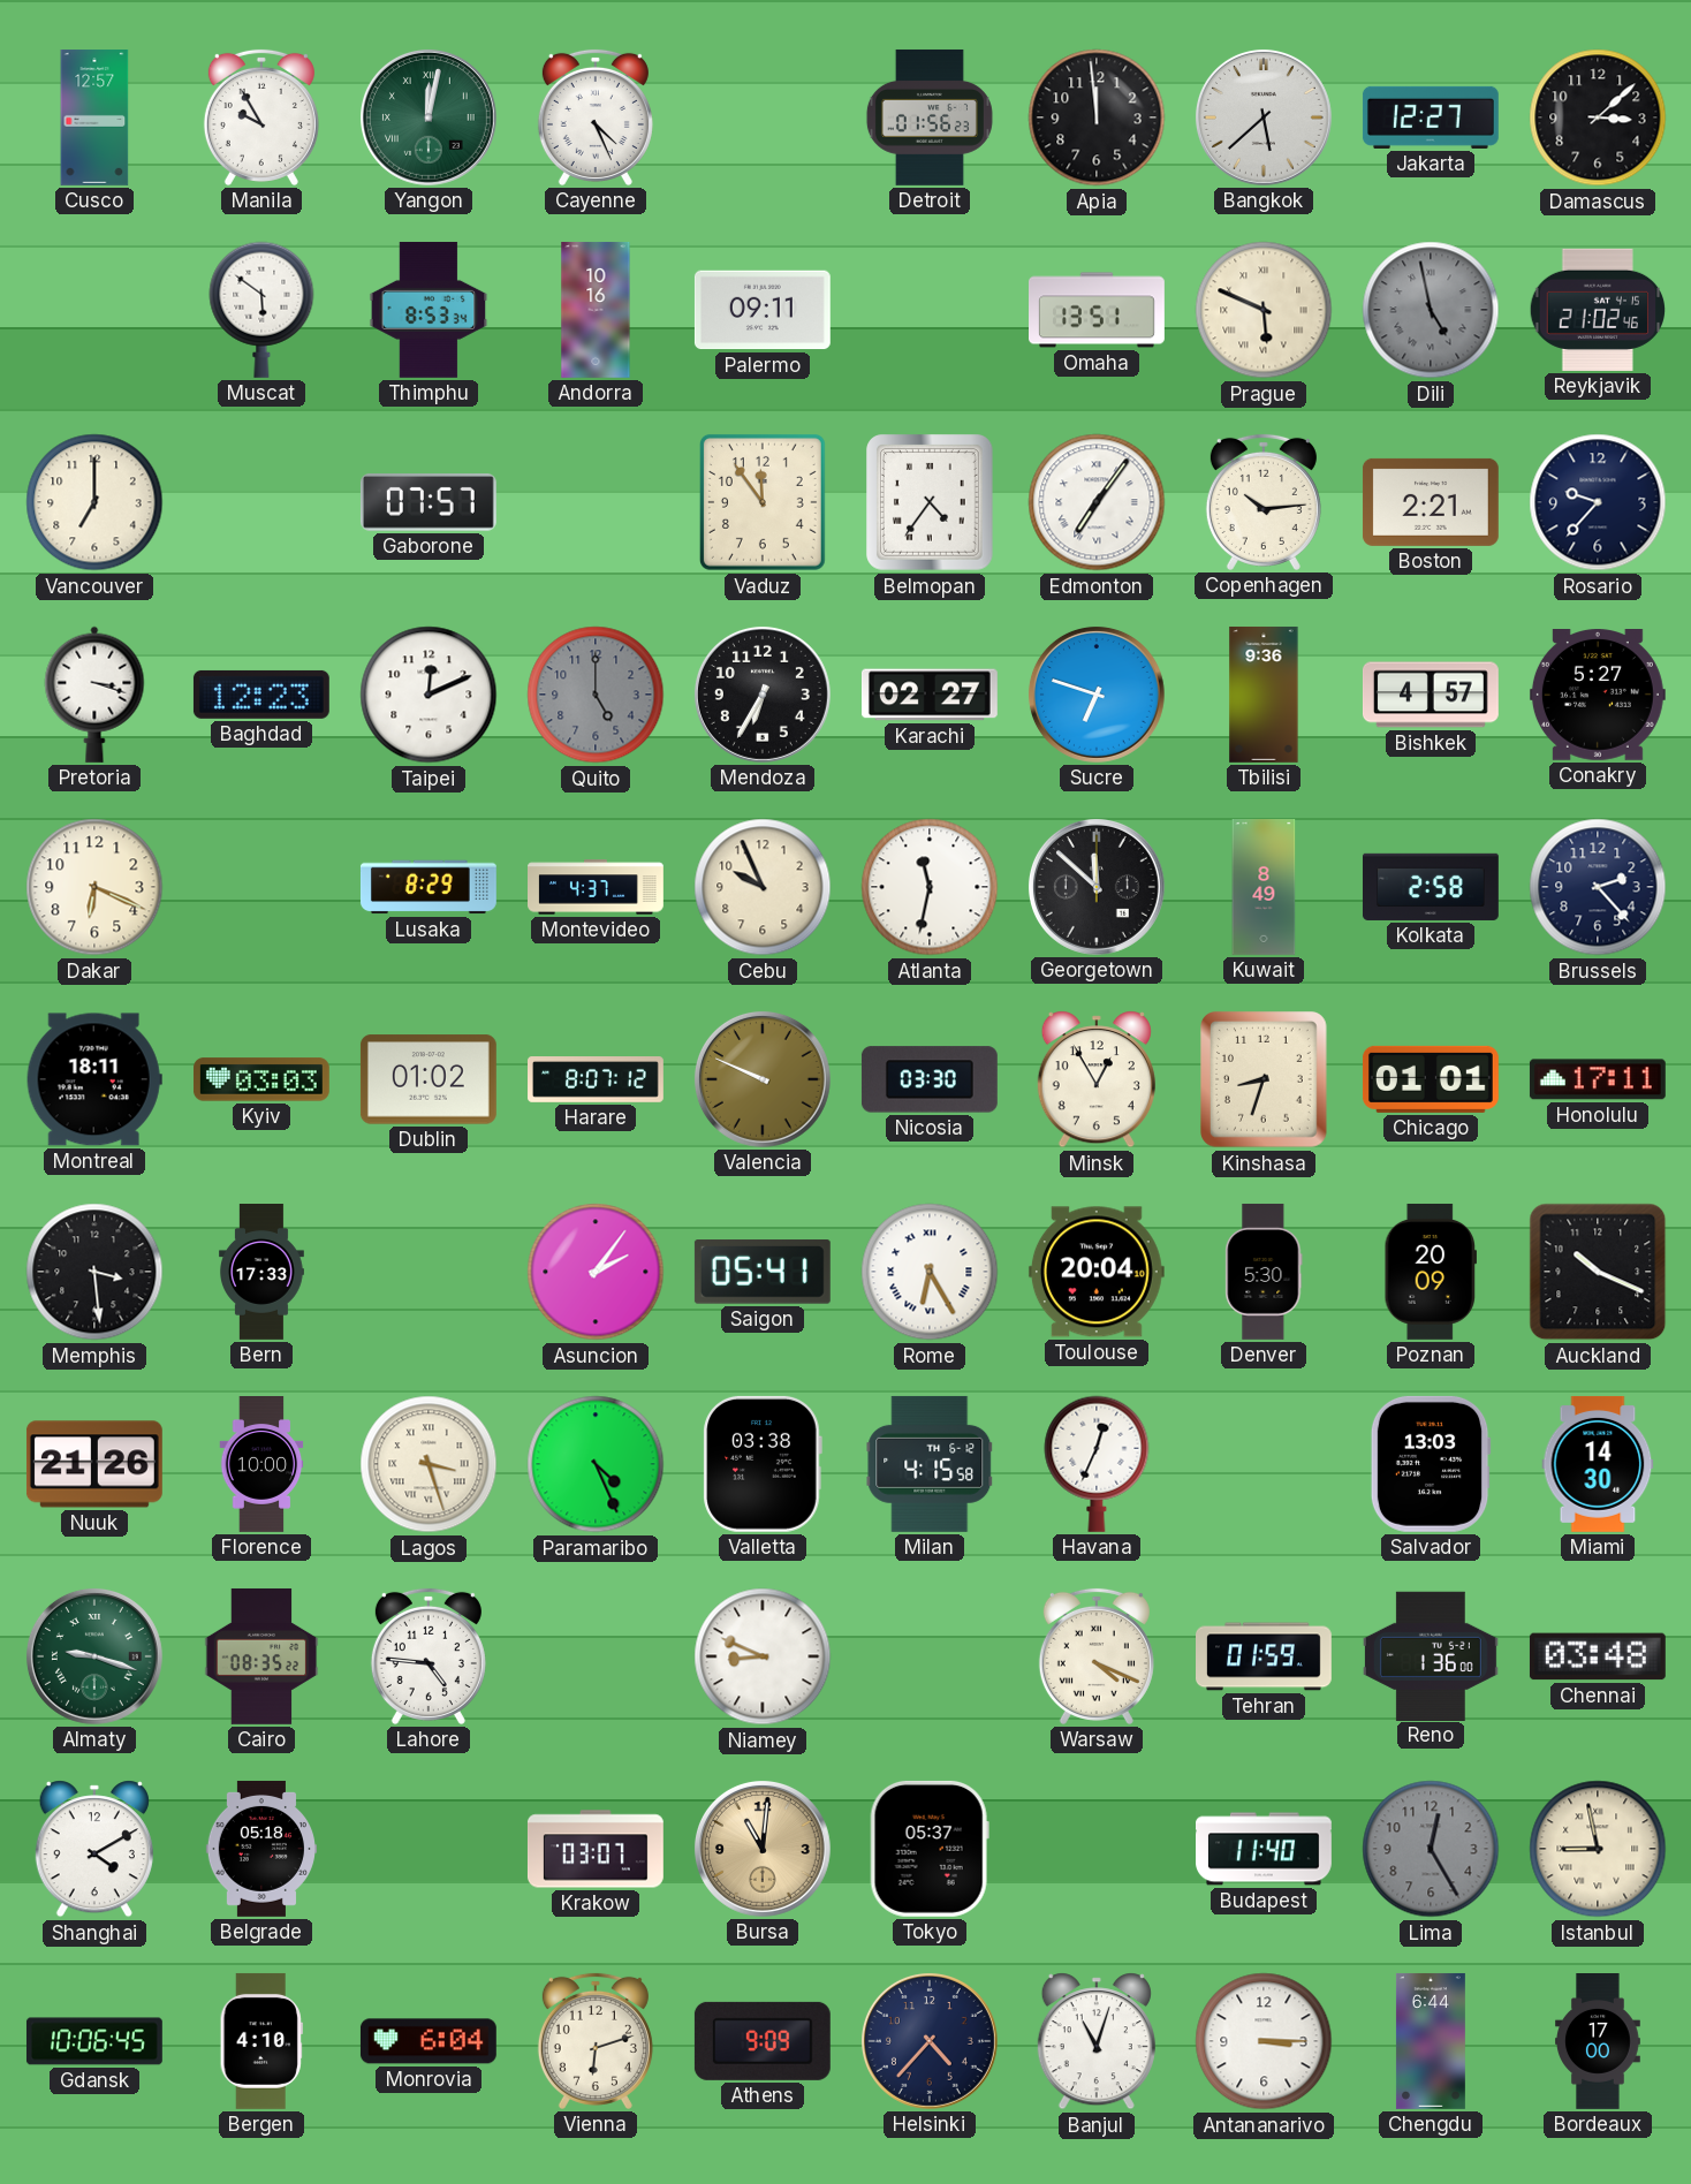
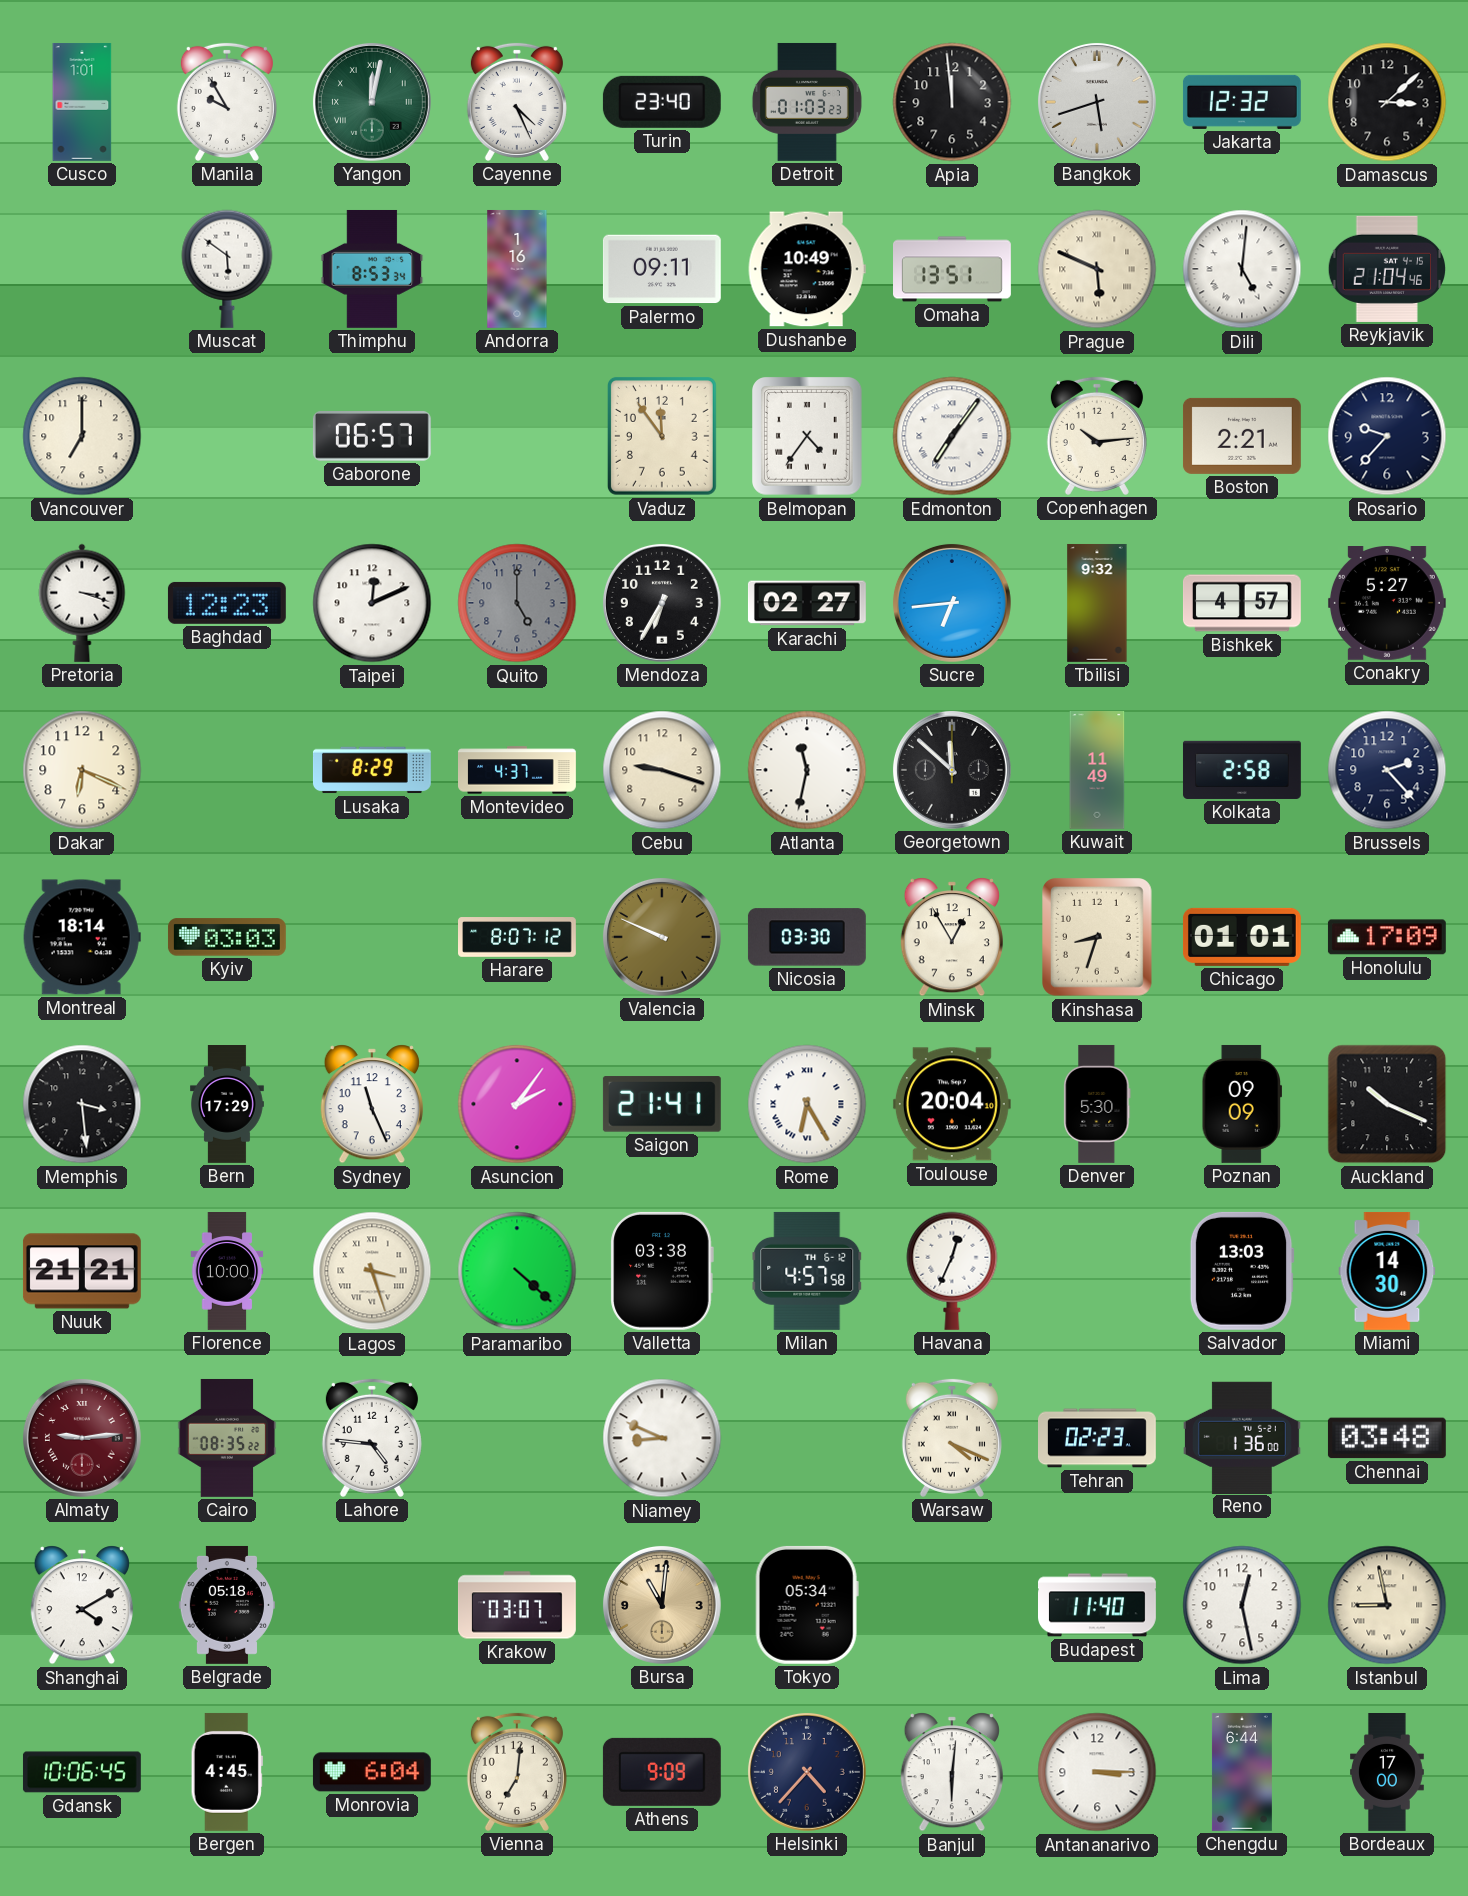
Cusco: 12:57 -> 1:01 (82, 103)
Turin: none -> 23:40 (662, 102)
Detroit: 01:56 -> 01:03 (807, 102)
Bangkok: 5:38 -> 5:42 (1097, 102)
Jakarta: 12:27 -> 12:32 (1242, 102)
Andorra: 10:16 -> 1:16 (517, 269)
Dushanbe: none -> 10:49 (807, 269)
Dili: 4:58 -> 5:01 (1242, 269)
Dili dial: grey -> white (1242, 269)
Reykjavik: 21:02 -> 21:04 (1386, 269)
Gaborone: 07:57 -> 06:57 (372, 437)
Sucre: 6:48 -> 6:44 (952, 603)
Tbilisi: 9:36 -> 9:32 (1097, 603)
Cebu: 9:56 -> 9:18 (662, 770)
Kuwait: 8:49 -> 11:49 (1097, 771)
Montreal: 18:11 -> 18:14 (82, 937)
Dublin: 01:02 -> none (429, 1079)
Honolulu: 17:11 -> 17:09 (1387, 937)
Bern: 17:33 -> 17:29 (228, 1105)
Sydney: none -> 11:26 (372, 1104)
Saigon: 05:41 -> 21:41 (662, 1104)
Poznan: 20:09 -> 09:09 (1241, 1104)
Nuuk: 21:26 -> 21:21 (82, 1271)
Paramaribo: 4:26 -> 4:22 (517, 1271)
Milan: 4:15 -> 4:57 (807, 1271)
Almaty: 9:18 -> 9:14 (82, 1438)
Almaty dial: green -> burgundy (82, 1438)
Tehran: 01:59 -> 02:23 (1098, 1438)
Tokyo: 05:37 -> 05:34 (807, 1605)
Lima: 12:25 -> 12:28 (1242, 1605)
Lima dial: grey -> white (1242, 1605)
Bergen: 4:10 -> 4:45 (227, 1772)
Vienna: 6:12 -> 7:01 (517, 1772)
Banjul: 11:03 -> 6:01 (952, 1772)
